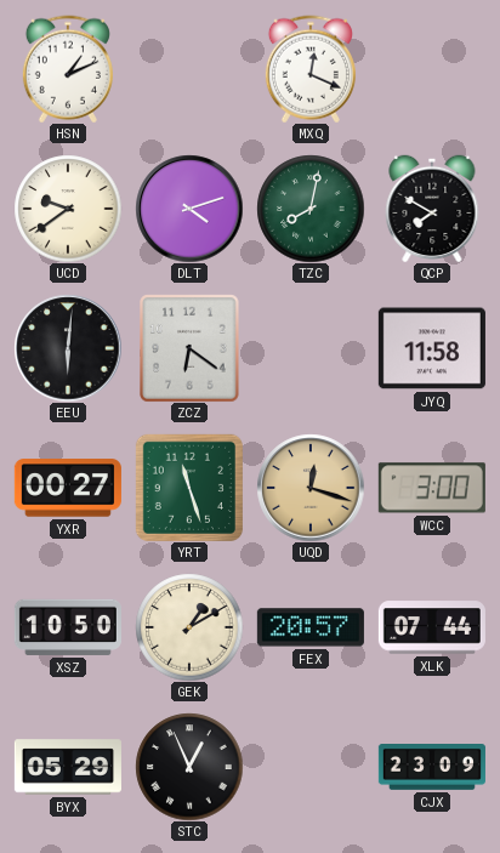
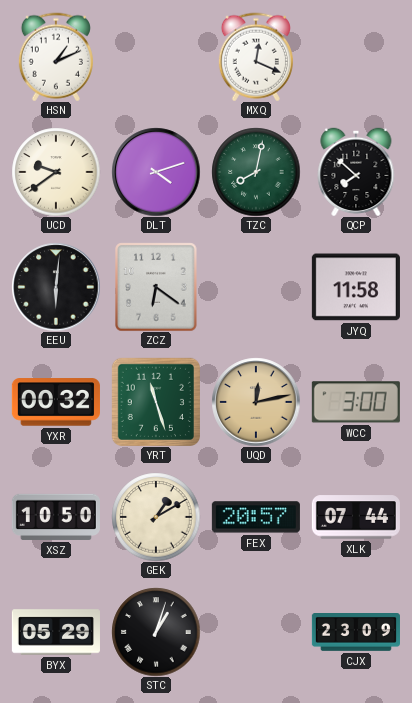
QCP: 7:50 -> 7:52 (356, 172)
YXR: 00:27 -> 00:32 (56, 402)
UQD: 12:18 -> 12:13 (256, 402)
STC: 12:56 -> 1:03 (156, 632)
